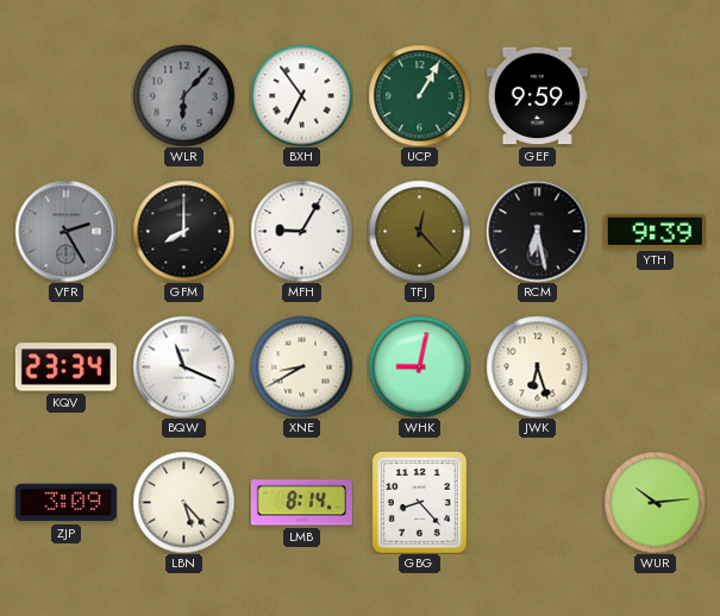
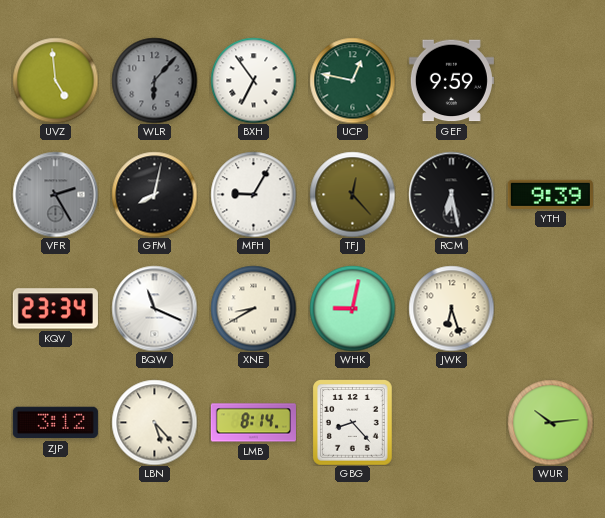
UVZ: none -> 4:59 (55, 80)
UCP: 1:05 -> 12:47 (352, 80)
GFM: 8:00 -> 8:02 (154, 194)
ZJP: 3:09 -> 3:12 (55, 423)
